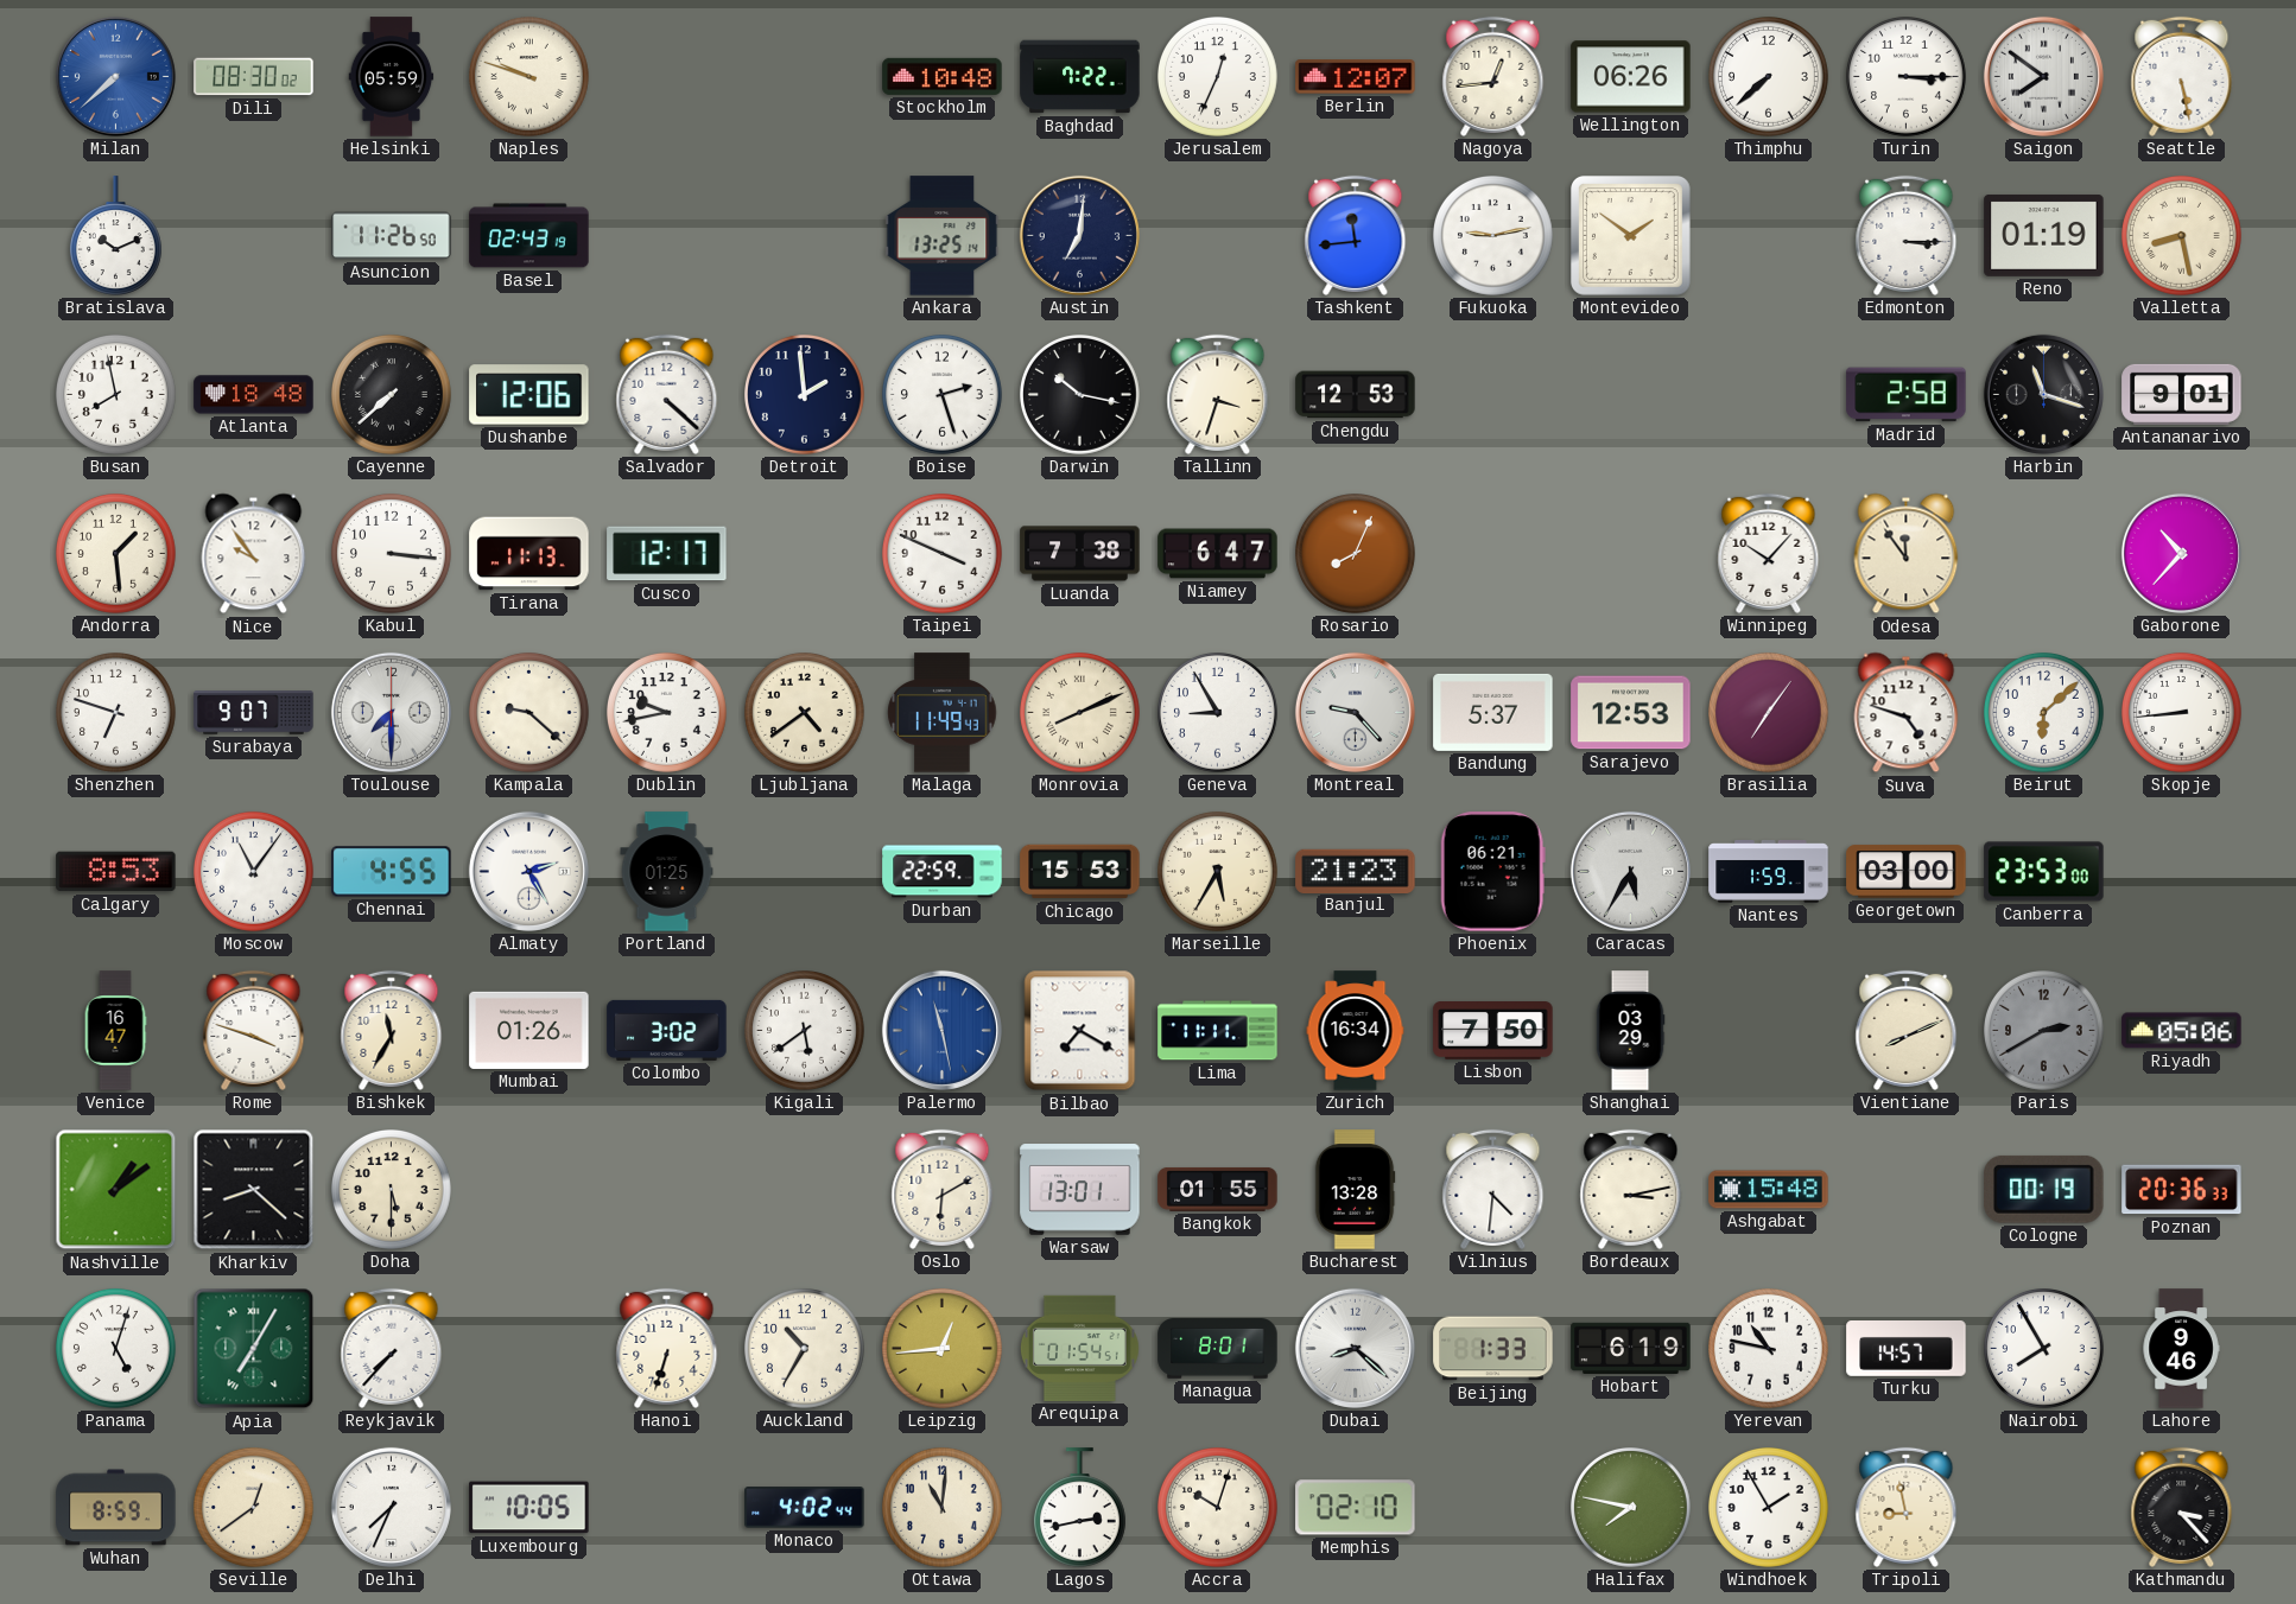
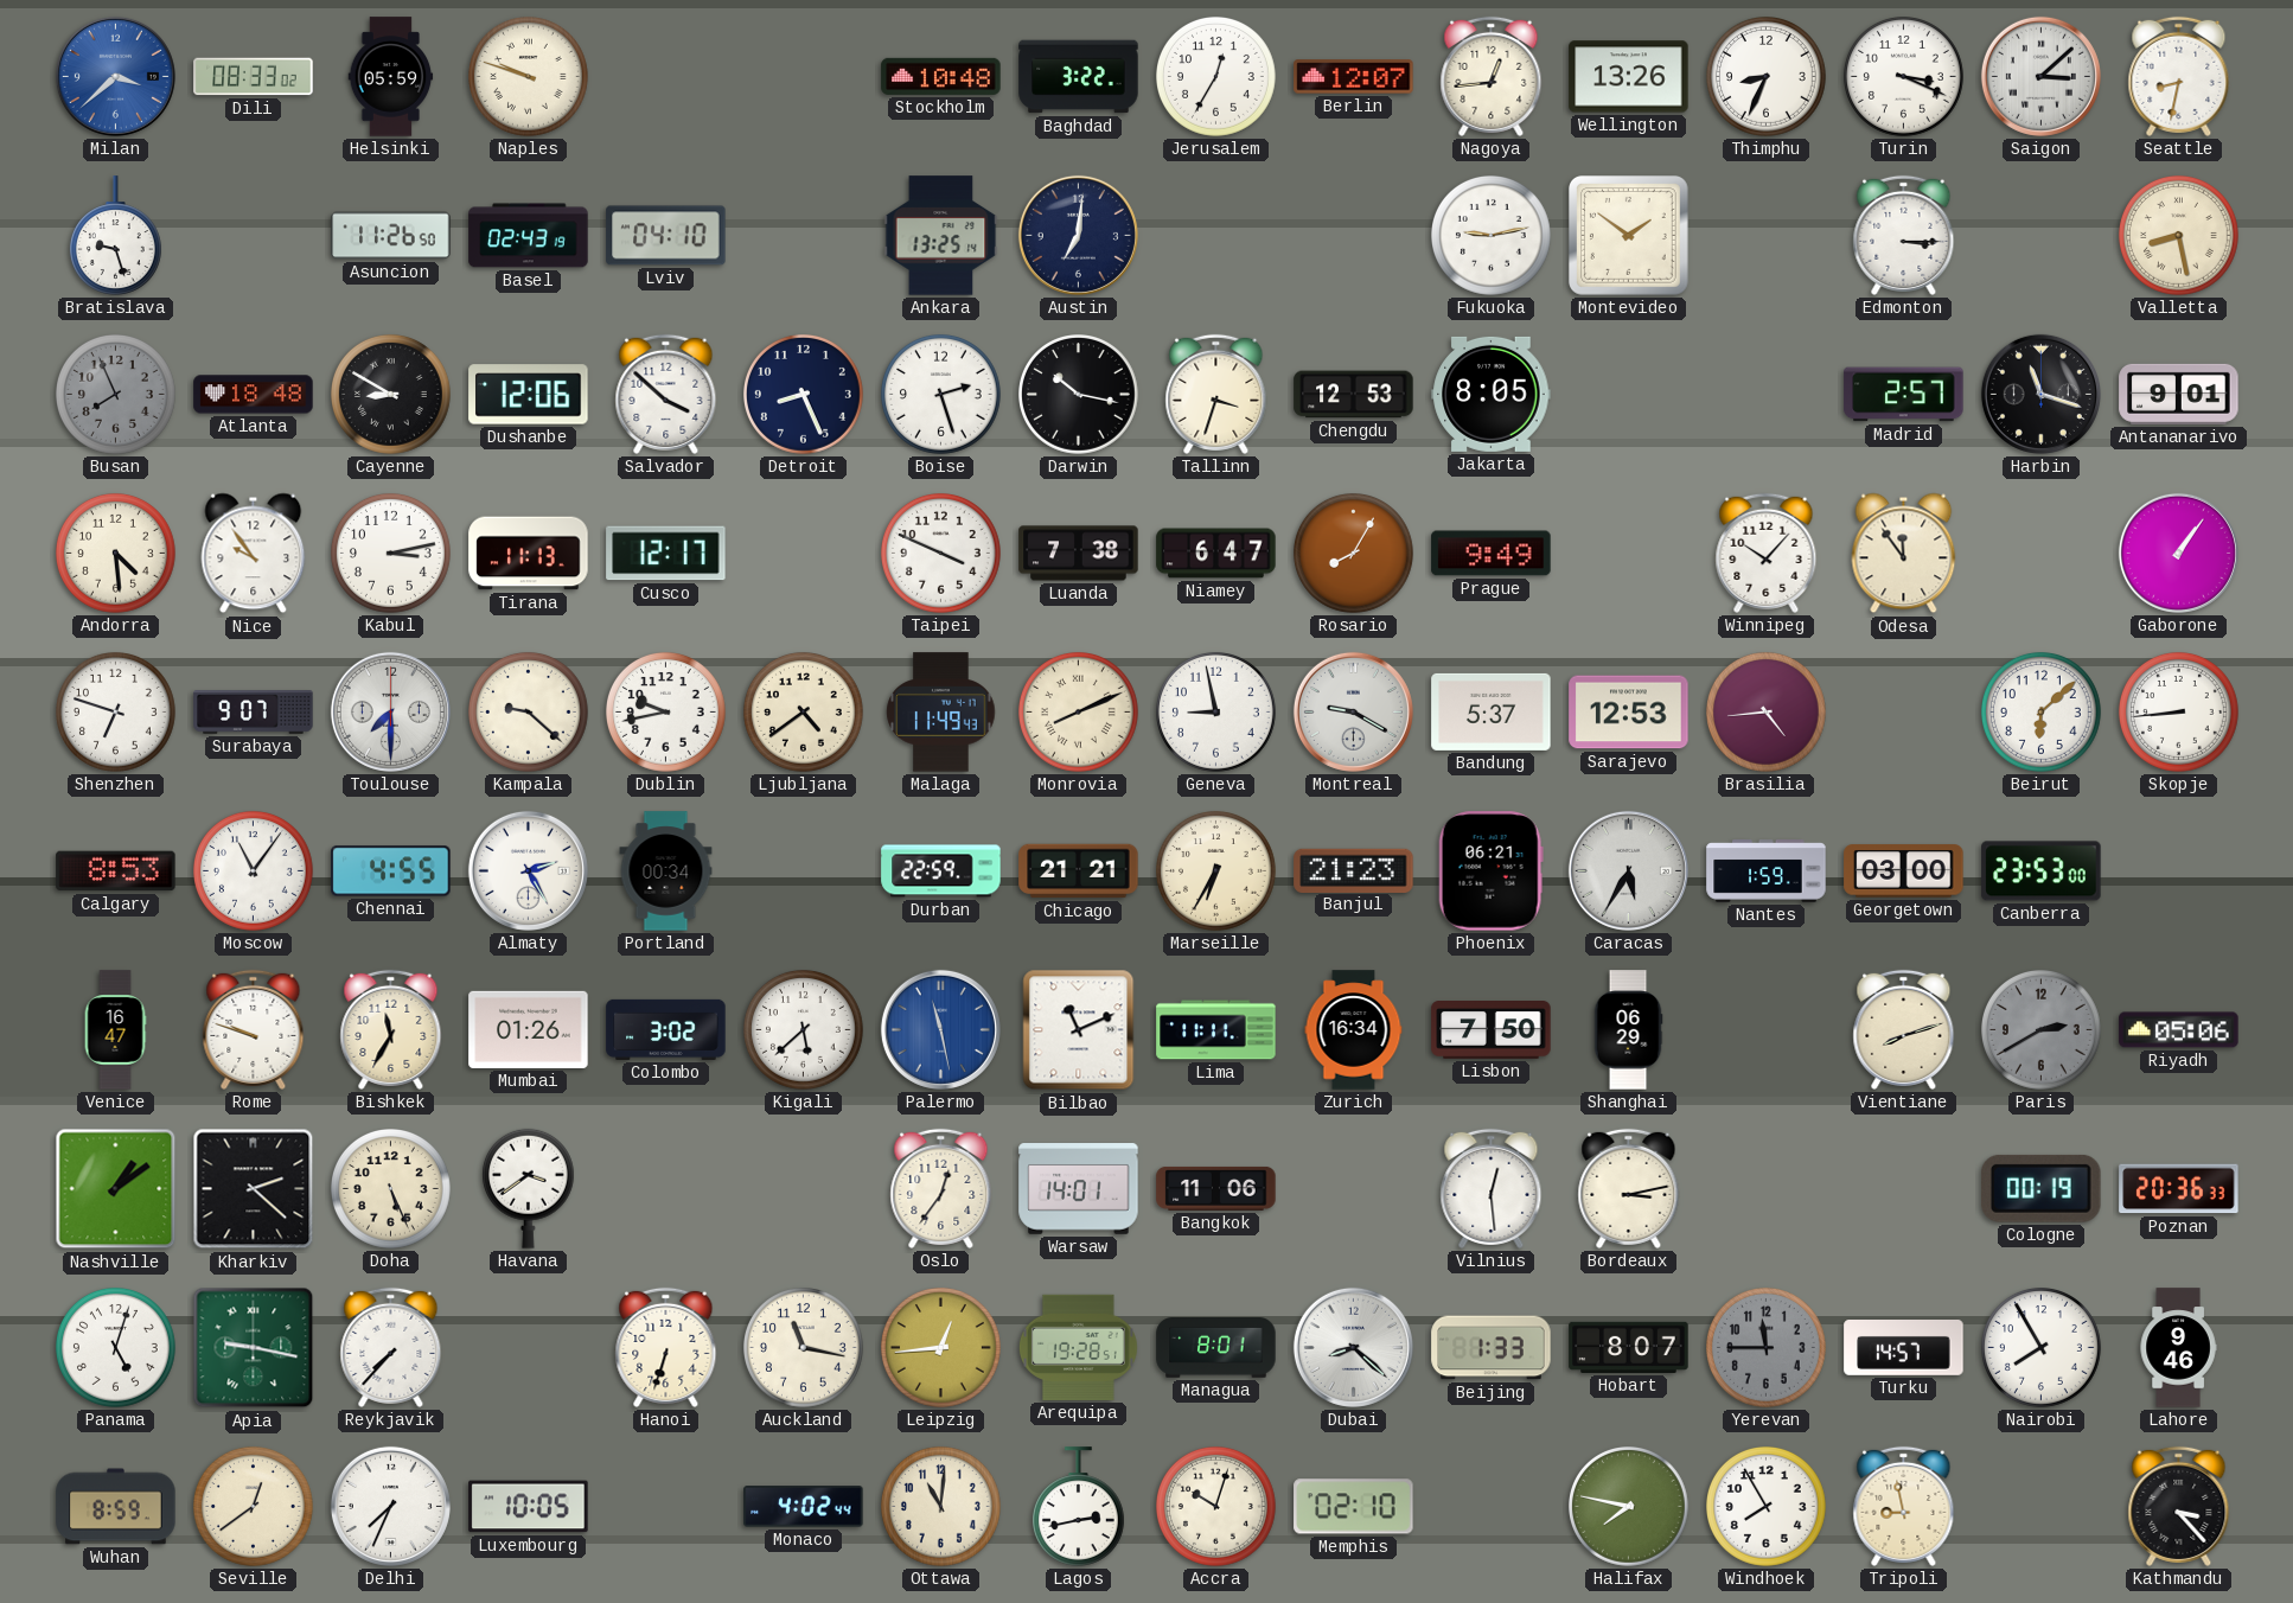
Milan: 7:38 -> 3:38 (115, 76)
Dili: 08:30 -> 08:33 (254, 77)
Baghdad: 7:22 -> 3:22 (1079, 77)
Jerusalem: 12:34 -> 12:35 (1216, 77)
Wellington: 06:26 -> 13:26 (1629, 77)
Thimphu: 7:38 -> 8:34 (1767, 77)
Turin: 3:15 -> 3:19 (1904, 77)
Saigon: 7:51 -> 3:08 (2040, 76)
Seattle: 5:28 -> 8:32 (2179, 76)
Bratislava: 10:11 -> 9:27 (115, 236)
Lviv: none -> 04:10 (666, 236)
Tashkent: 11:44 -> none (1356, 235)
Reno: 01:19 -> none (2044, 235)
Busan: 7:58 -> 7:56 (116, 395)
Busan dial: white -> grey (116, 395)
Cayenne: 7:38 -> 8:50 (391, 395)
Salvador: 4:22 -> 3:52 (666, 394)
Detroit: 1:59 -> 8:26 (804, 395)
Jakarta: none -> 8:05 (1492, 394)
Madrid: 2:58 -> 2:57 (1904, 395)
Andorra: 1:29 -> 4:29 (116, 554)
Kabul: 3:16 -> 3:13 (391, 554)
Rosario: 8:04 -> 8:05 (1354, 554)
Prague: none -> 9:49 (1492, 554)
Gaborone: 10:37 -> 1:06 (2178, 553)
Geneva: 8:55 -> 8:58 (1216, 713)
Montreal: 9:23 -> 9:20 (1353, 711)
Brasilia: 7:06 -> 4:44 (1767, 713)
Suva: 4:48 -> none (1907, 713)
Portland: 01:25 -> 00:34 (666, 871)
Chicago: 15:53 -> 21:21 (1079, 871)
Marseille: 5:35 -> 6:35 (1216, 871)
Rome: 3:48 -> 9:48 (254, 1029)
Kigali: 5:39 -> 5:38 (804, 1030)
Bilbao: 7:20 -> 11:11 (1079, 1030)
Shanghai: 03:29 -> 06:29 (1628, 1030)
Vientiane: 8:11 -> 8:12 (1904, 1029)
Kharkiv: 8:22 -> 2:22 (254, 1189)
Doha: 5:30 -> 5:26 (391, 1189)
Havana: none -> 3:39 (528, 1188)
Oslo: 6:10 -> 12:36 (941, 1188)
Warsaw: 13:01 -> 14:01 (1079, 1189)
Bangkok: 01:55 -> 11:06 (1216, 1188)
Bucharest: 13:28 -> none (1355, 1190)
Vilnius: 4:31 -> 12:29 (1492, 1188)
Ashgabat: 15:48 -> none (1769, 1190)
Apia: 7:05 -> 9:17 (254, 1348)
Auckland: 10:35 -> 11:17 (804, 1348)
Arequipa: 01:54 -> 19:28 (1078, 1347)
Hobart: 6:19 -> 8:07 (1629, 1347)
Yerevan: 10:47 -> 11:45 (1767, 1348)
Yerevan dial: white -> grey (1767, 1348)
Windhoek: 1:55 -> 7:55 (1767, 1507)
